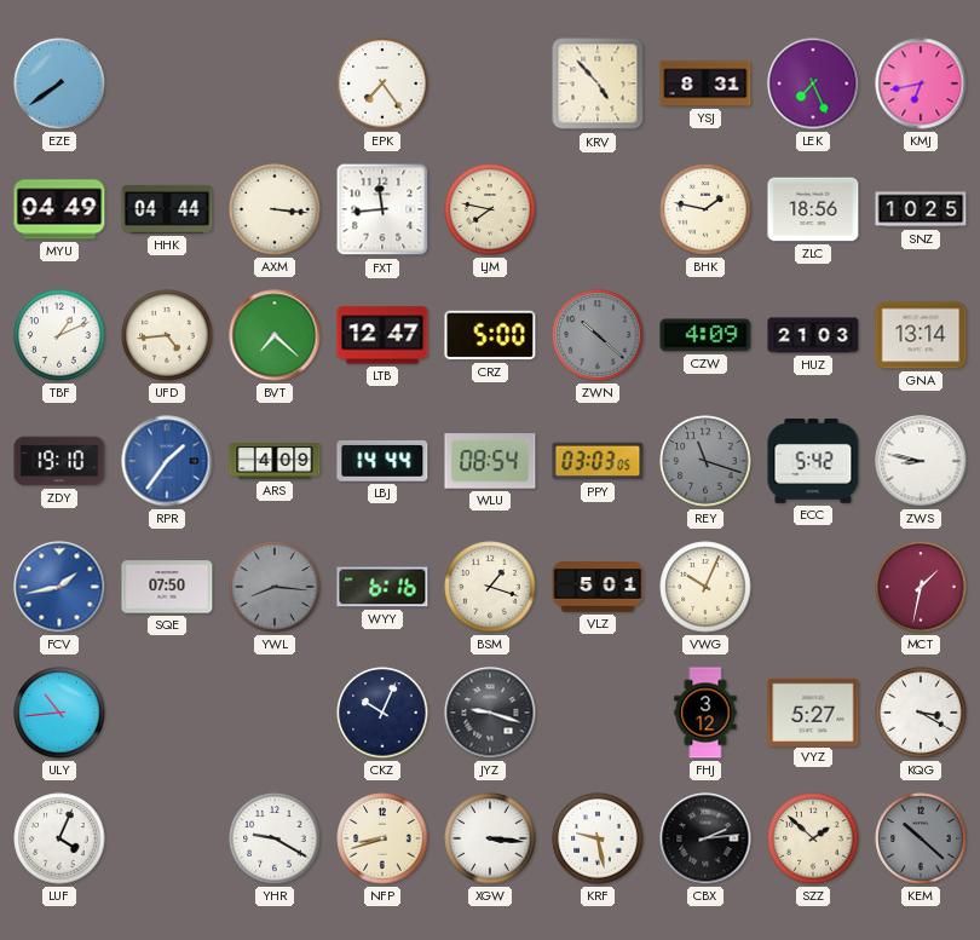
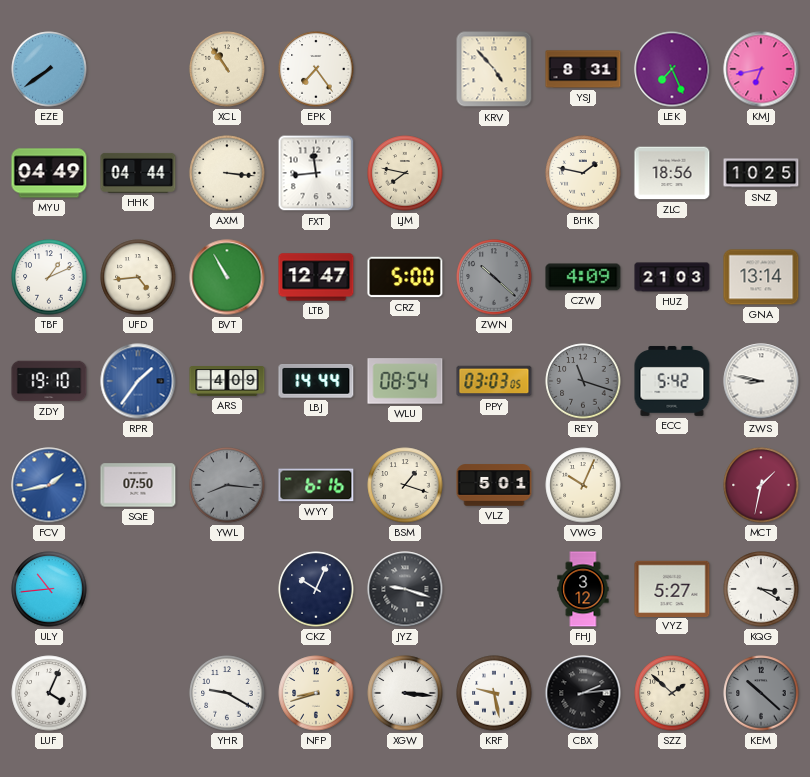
XCL: none -> 10:54 (227, 69)
BVT: 7:22 -> 10:55 (227, 277)
